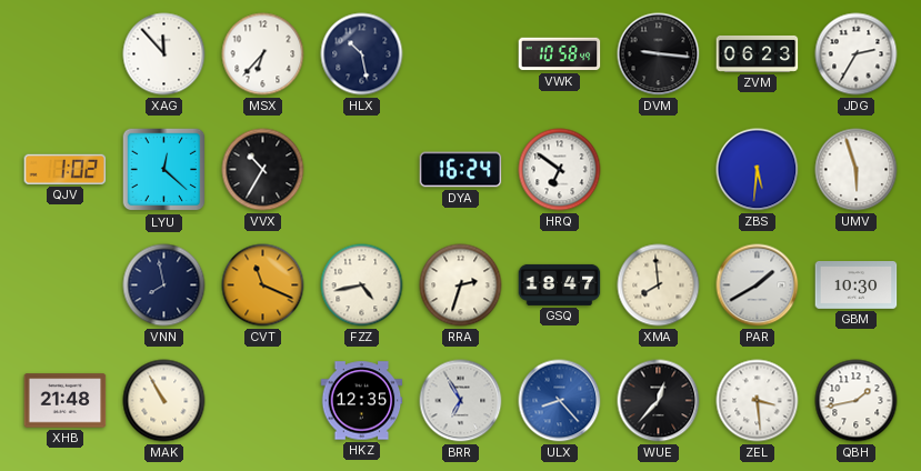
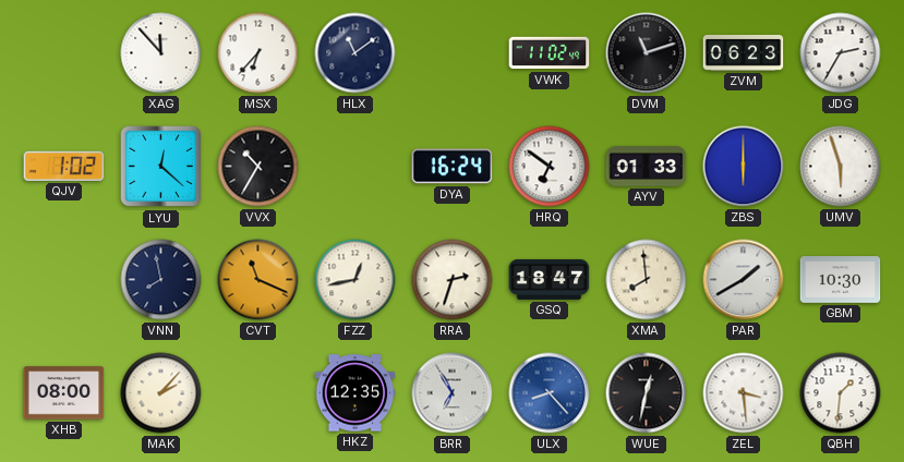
HLX: 10:28 -> 11:09 (355, 53)
VWK: 10:58 -> 11:02 (550, 53)
DVM: 9:16 -> 11:12 (647, 53)
AYV: none -> 01:33 (647, 167)
ZBS: 5:31 -> 6:00 (744, 167)
FZZ: 4:43 -> 12:43 (355, 280)
XHB: 21:48 -> 08:00 (64, 393)
MAK: 10:55 -> 2:07 (161, 393)
WUE: 12:37 -> 12:32 (647, 393)
QBH: 1:43 -> 1:31 (841, 393)
